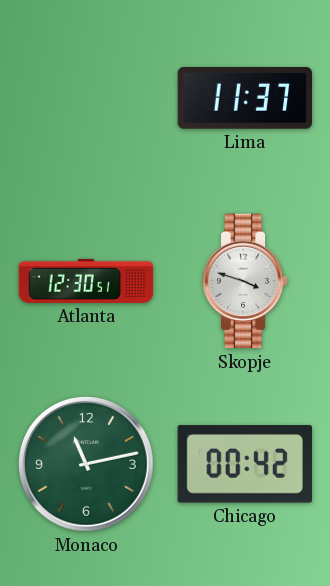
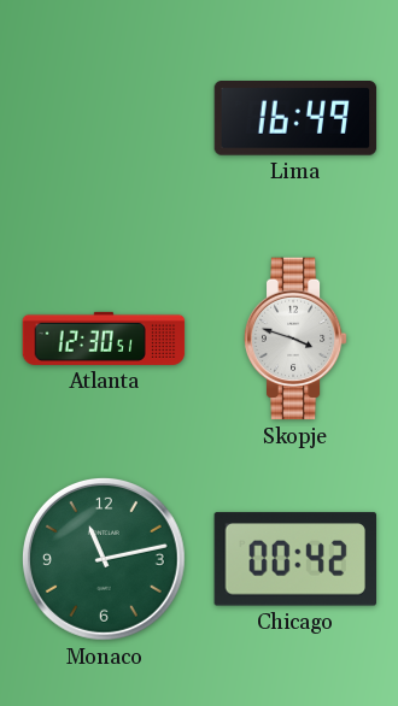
Lima: 11:37 -> 16:49 (295, 118)
